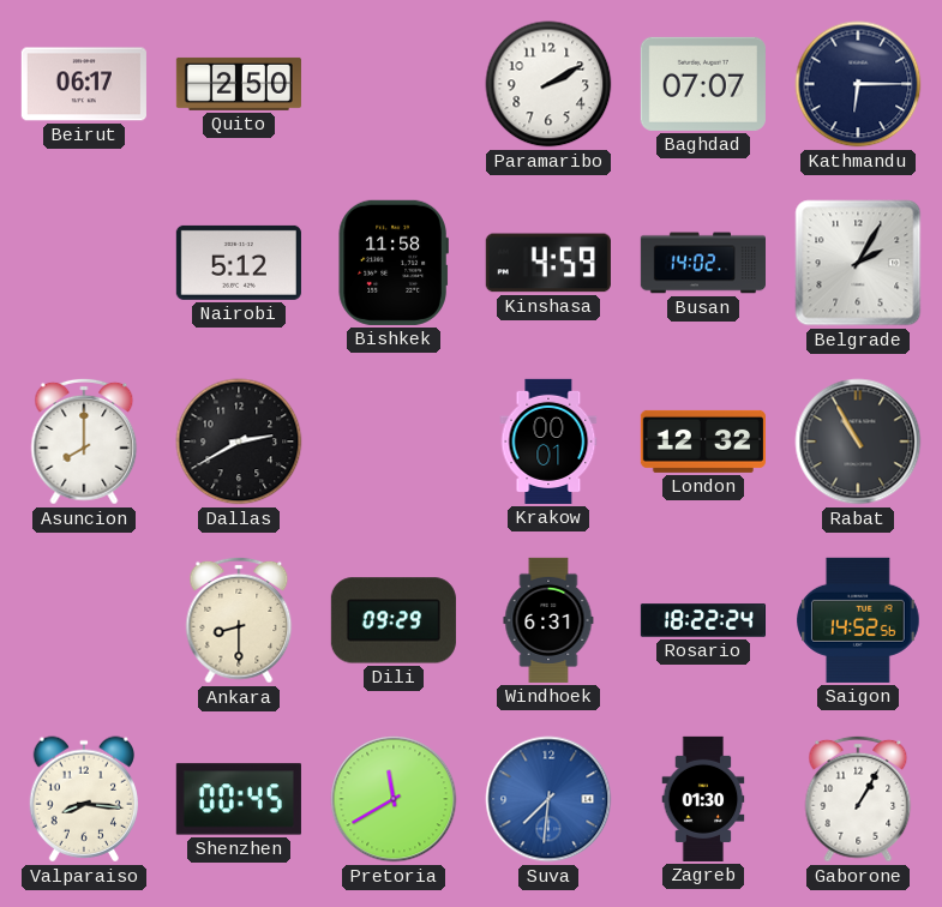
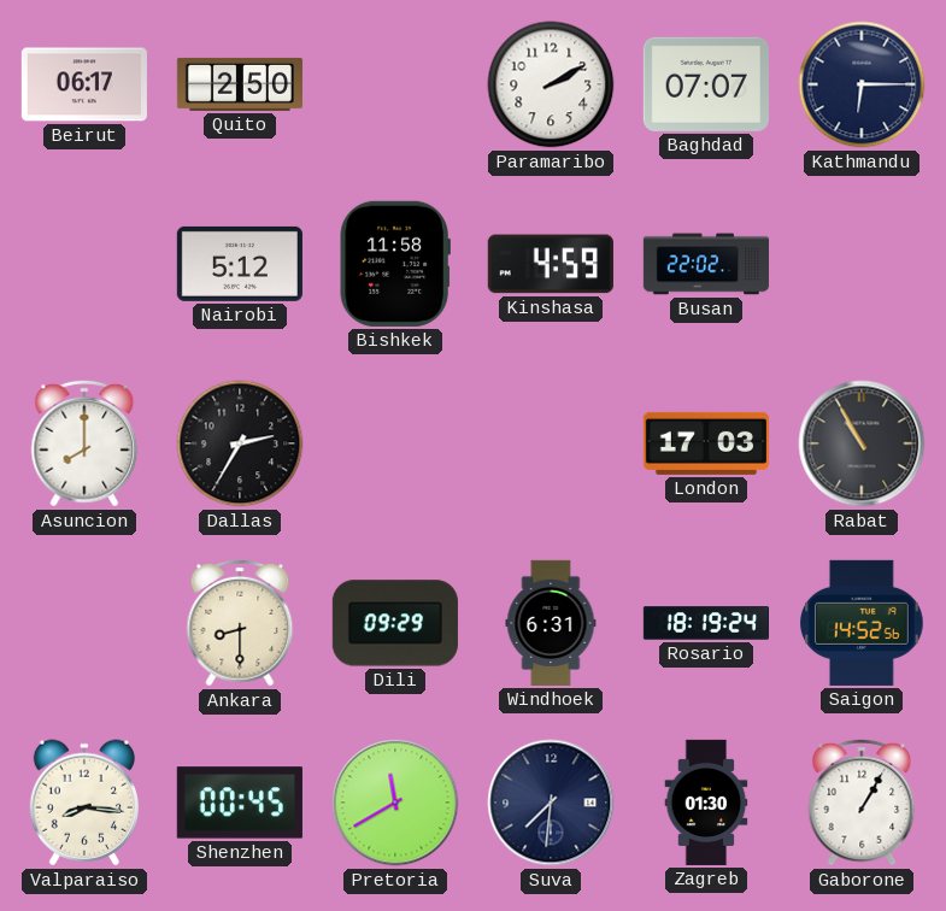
Busan: 14:02 -> 22:02 (705, 264)
Belgrade: 2:05 -> none (858, 263)
Dallas: 2:40 -> 2:35 (240, 443)
Krakow: 00:01 -> none (548, 442)
London: 12:32 -> 17:03 (706, 443)
Rosario: 18:22 -> 18:19 (705, 623)
Suva dial: blue -> navy (551, 803)
